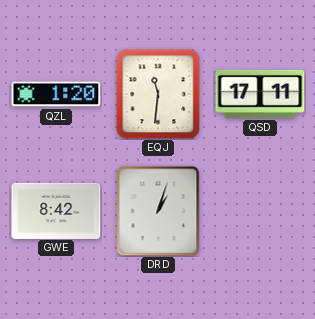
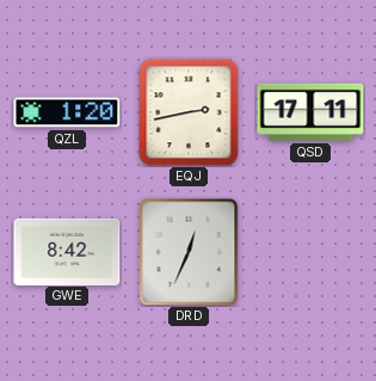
EQJ: 11:31 -> 2:43 (189, 112)
DRD: 1:03 -> 12:34 (189, 252)
